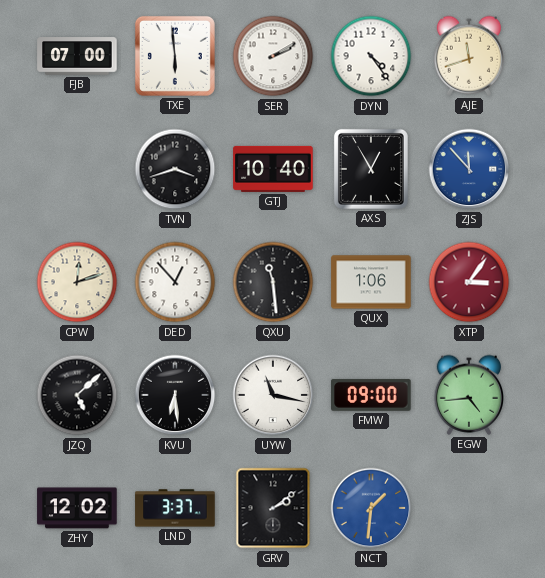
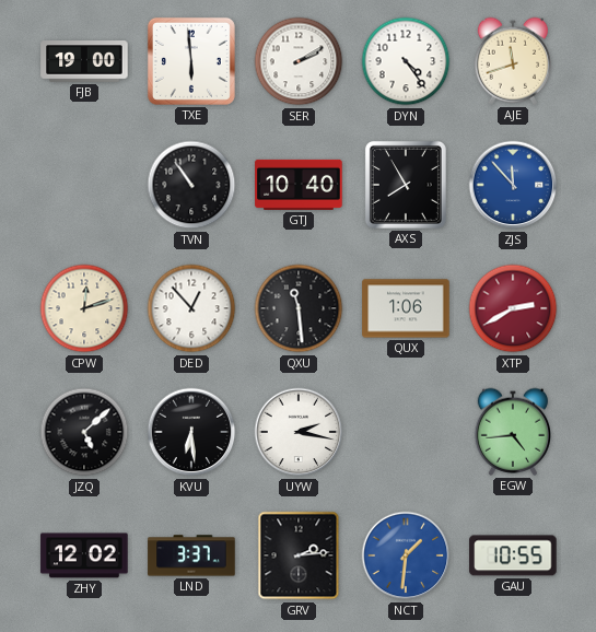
FJB: 07:00 -> 19:00 (84, 61)
TVN: 3:42 -> 10:54 (191, 185)
AXS: 12:55 -> 7:55 (406, 185)
XTP: 3:06 -> 2:40 (513, 308)
UYW: 11:17 -> 2:17 (299, 432)
FMW: 09:00 -> none (371, 395)
GRV: 2:09 -> 2:14 (299, 555)
GAU: none -> 10:55 (513, 555)
